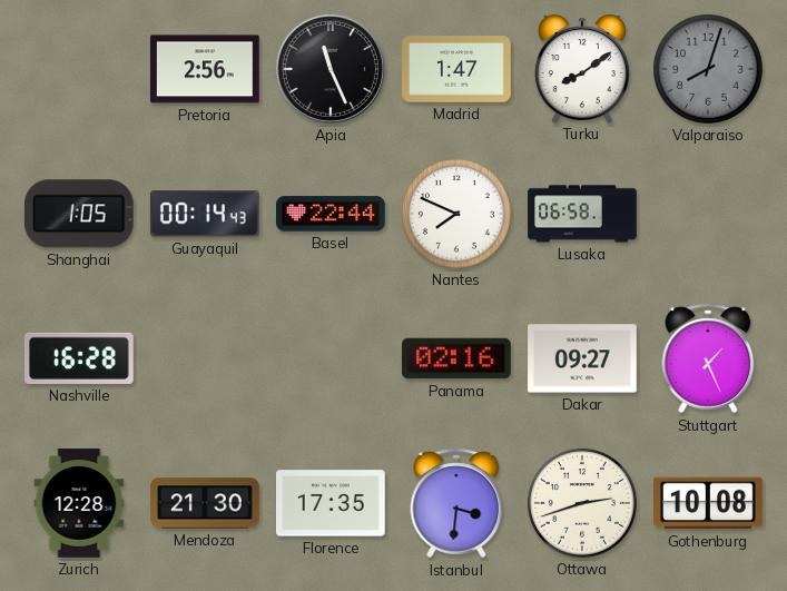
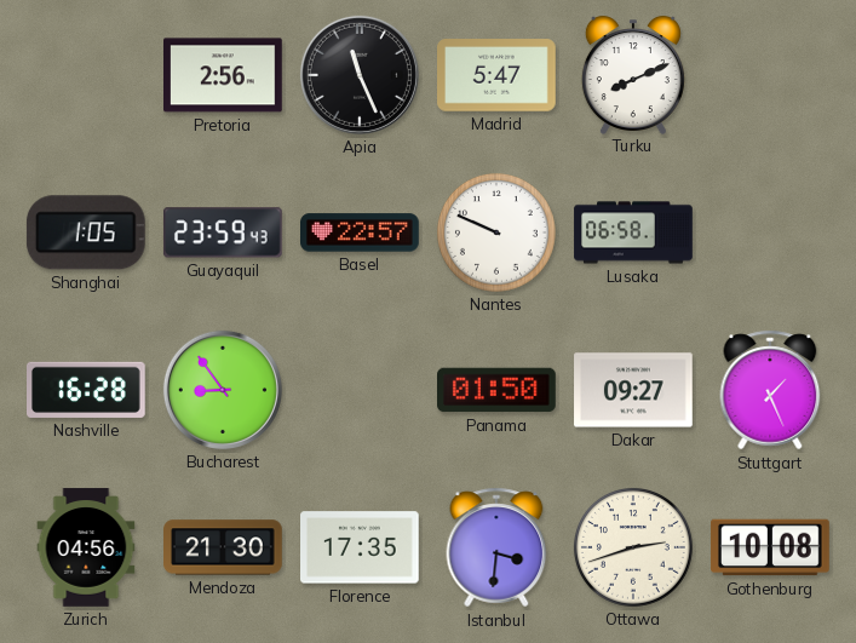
Madrid: 1:47 -> 5:47 (498, 75)
Turku: 8:09 -> 8:11 (633, 75)
Valparaiso: 8:03 -> none (708, 69)
Guayaquil: 00:14 -> 23:59 (223, 232)
Basel: 22:44 -> 22:57 (360, 232)
Nantes: 7:49 -> 9:49 (496, 232)
Bucharest: none -> 8:54 (223, 390)
Panama: 02:16 -> 01:50 (498, 390)
Zurich: 12:28 -> 04:56 (86, 547)
